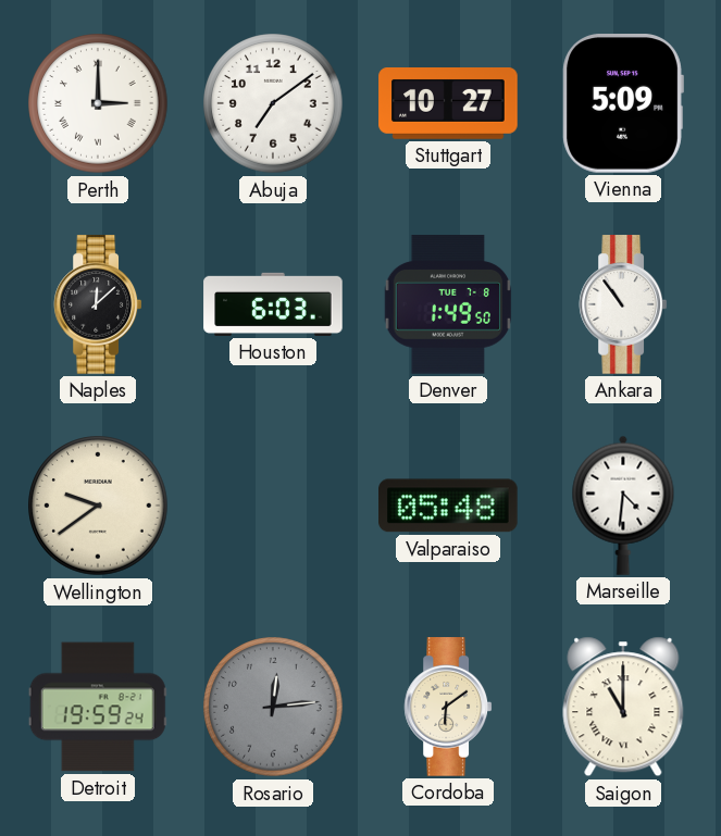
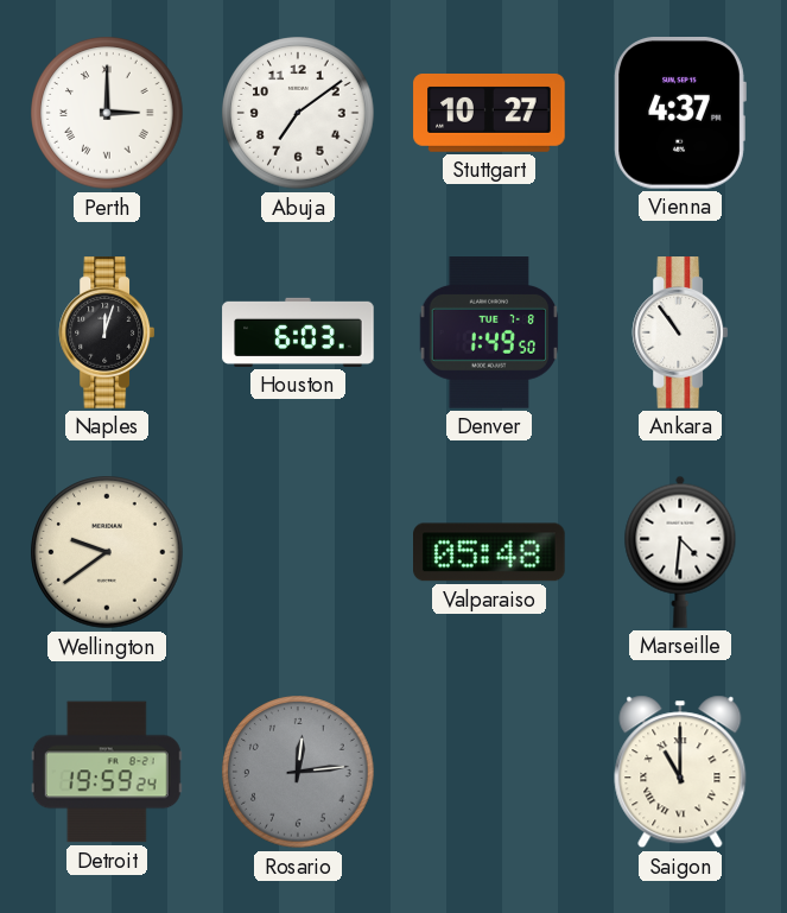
Vienna: 5:09 -> 4:37 (680, 114)
Naples: 12:08 -> 12:03 (107, 332)
Cordoba: 6:09 -> none (448, 707)
